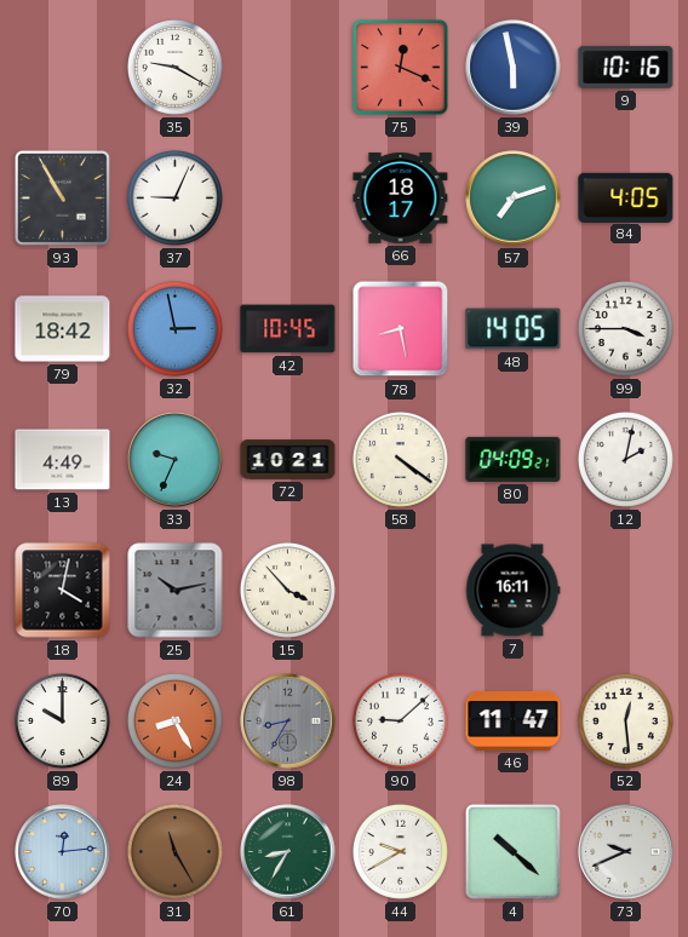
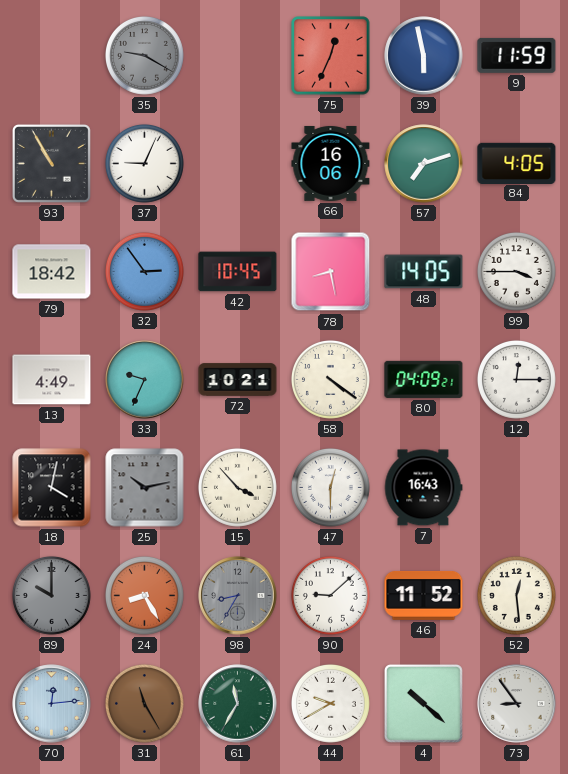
35 dial: white -> grey (144, 55)
75: 12:19 -> 12:34 (331, 56)
9: 10:16 -> 11:59 (517, 55)
66: 18:17 -> 16:06 (331, 163)
32: 2:58 -> 2:54 (144, 271)
12: 2:02 -> 12:15 (516, 379)
47: none -> 12:30 (330, 487)
7: 16:11 -> 16:43 (423, 488)
89 dial: white -> grey (51, 595)
46: 11:47 -> 11:52 (424, 595)
61: 8:35 -> 11:35 (238, 704)
73: 9:41 -> 8:54 (517, 704)
